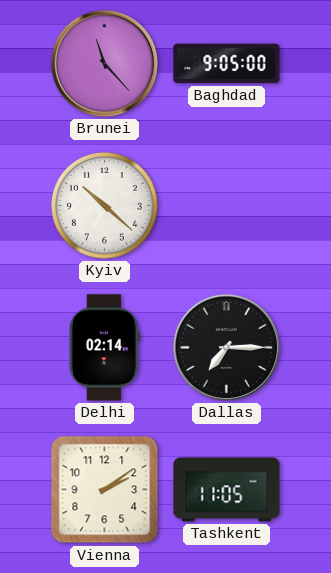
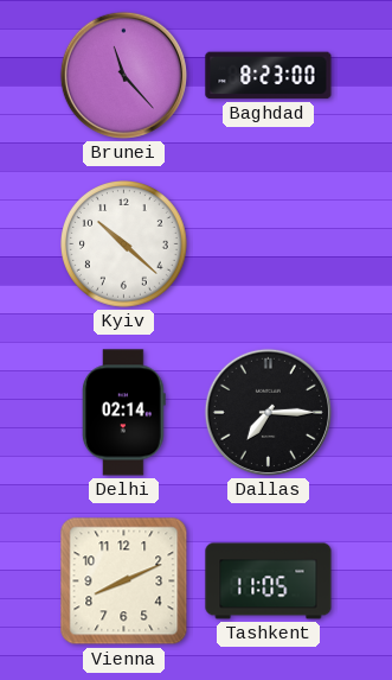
Baghdad: 9:05 -> 8:23 (269, 76)
Vienna: 2:09 -> 8:11 (124, 582)
